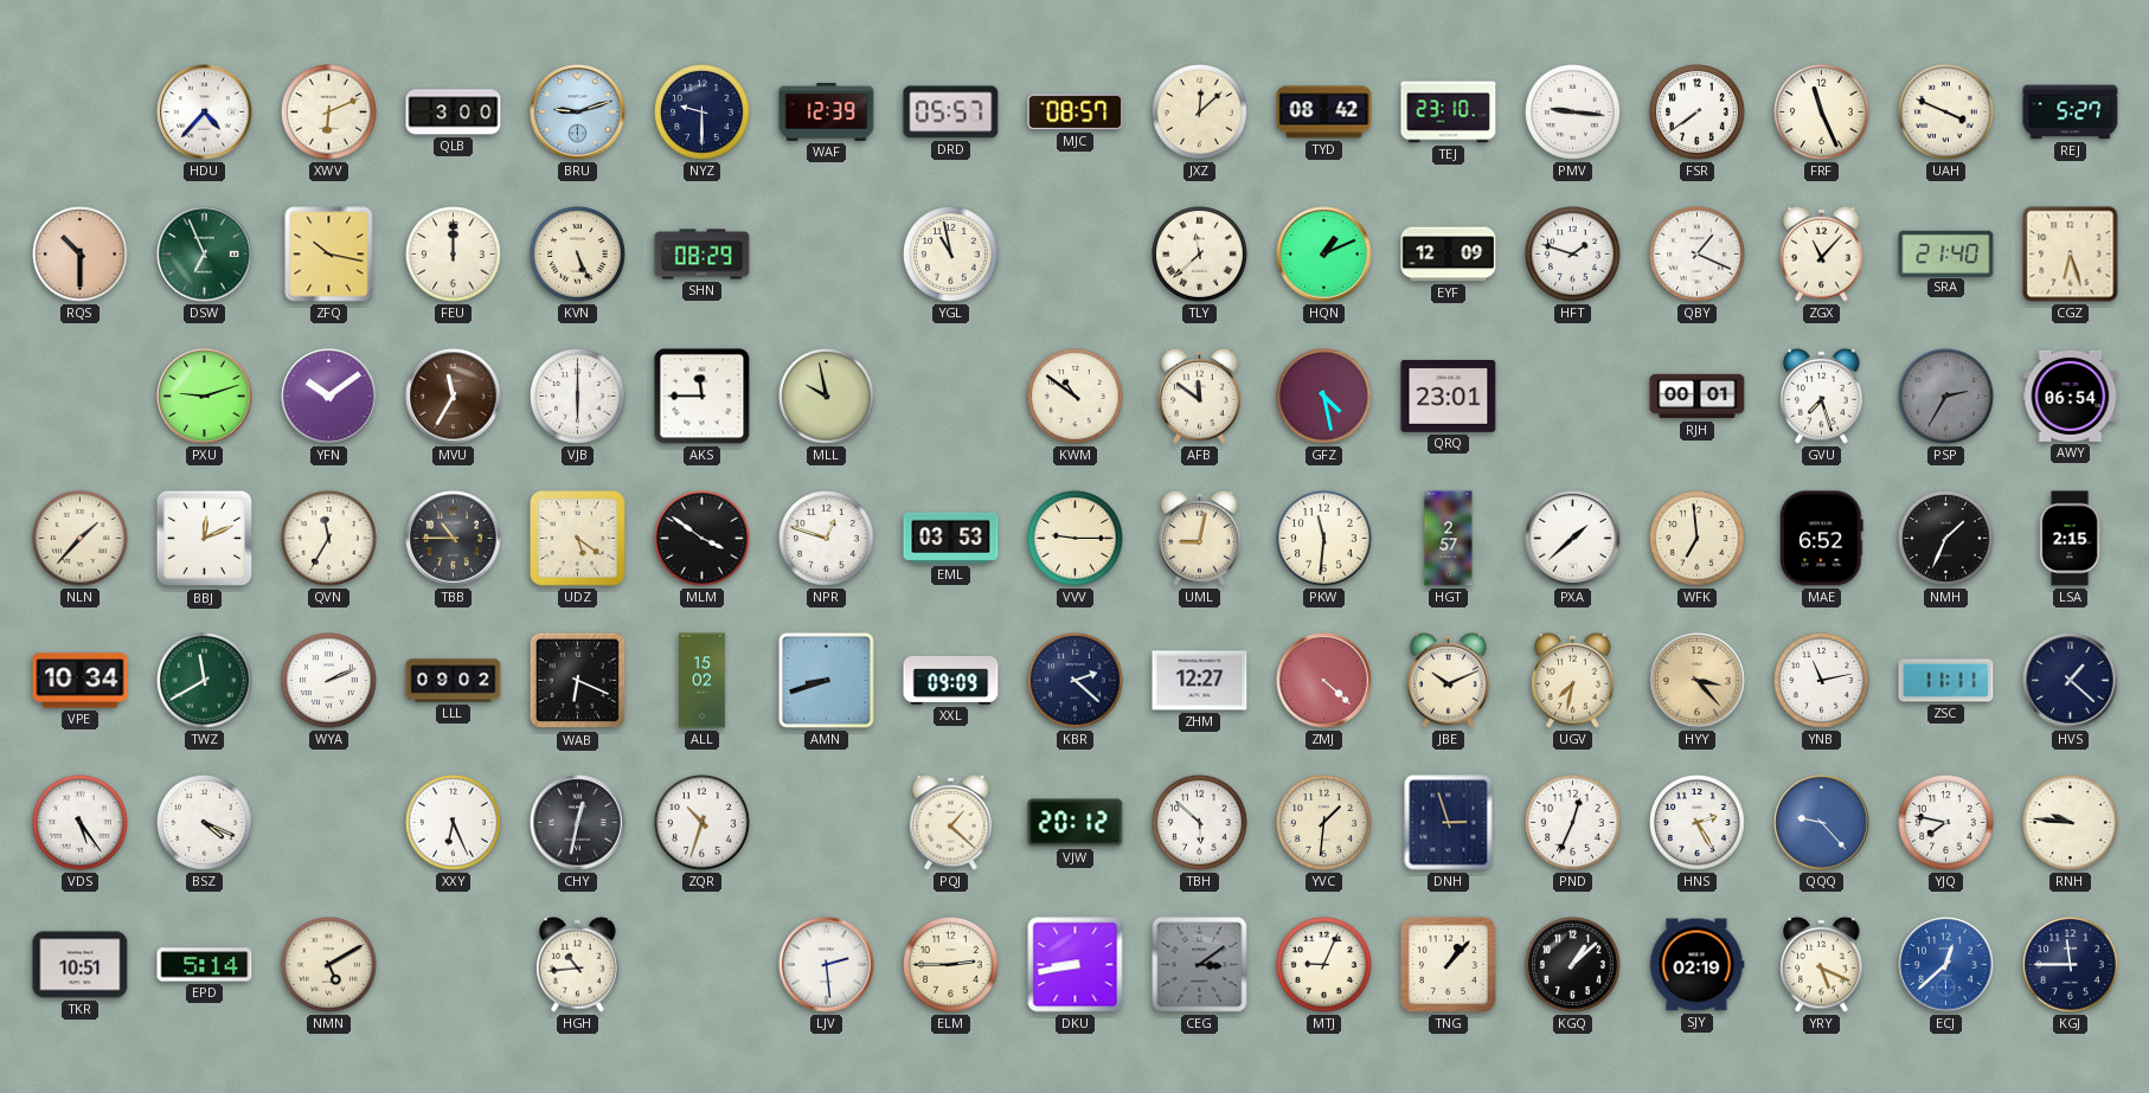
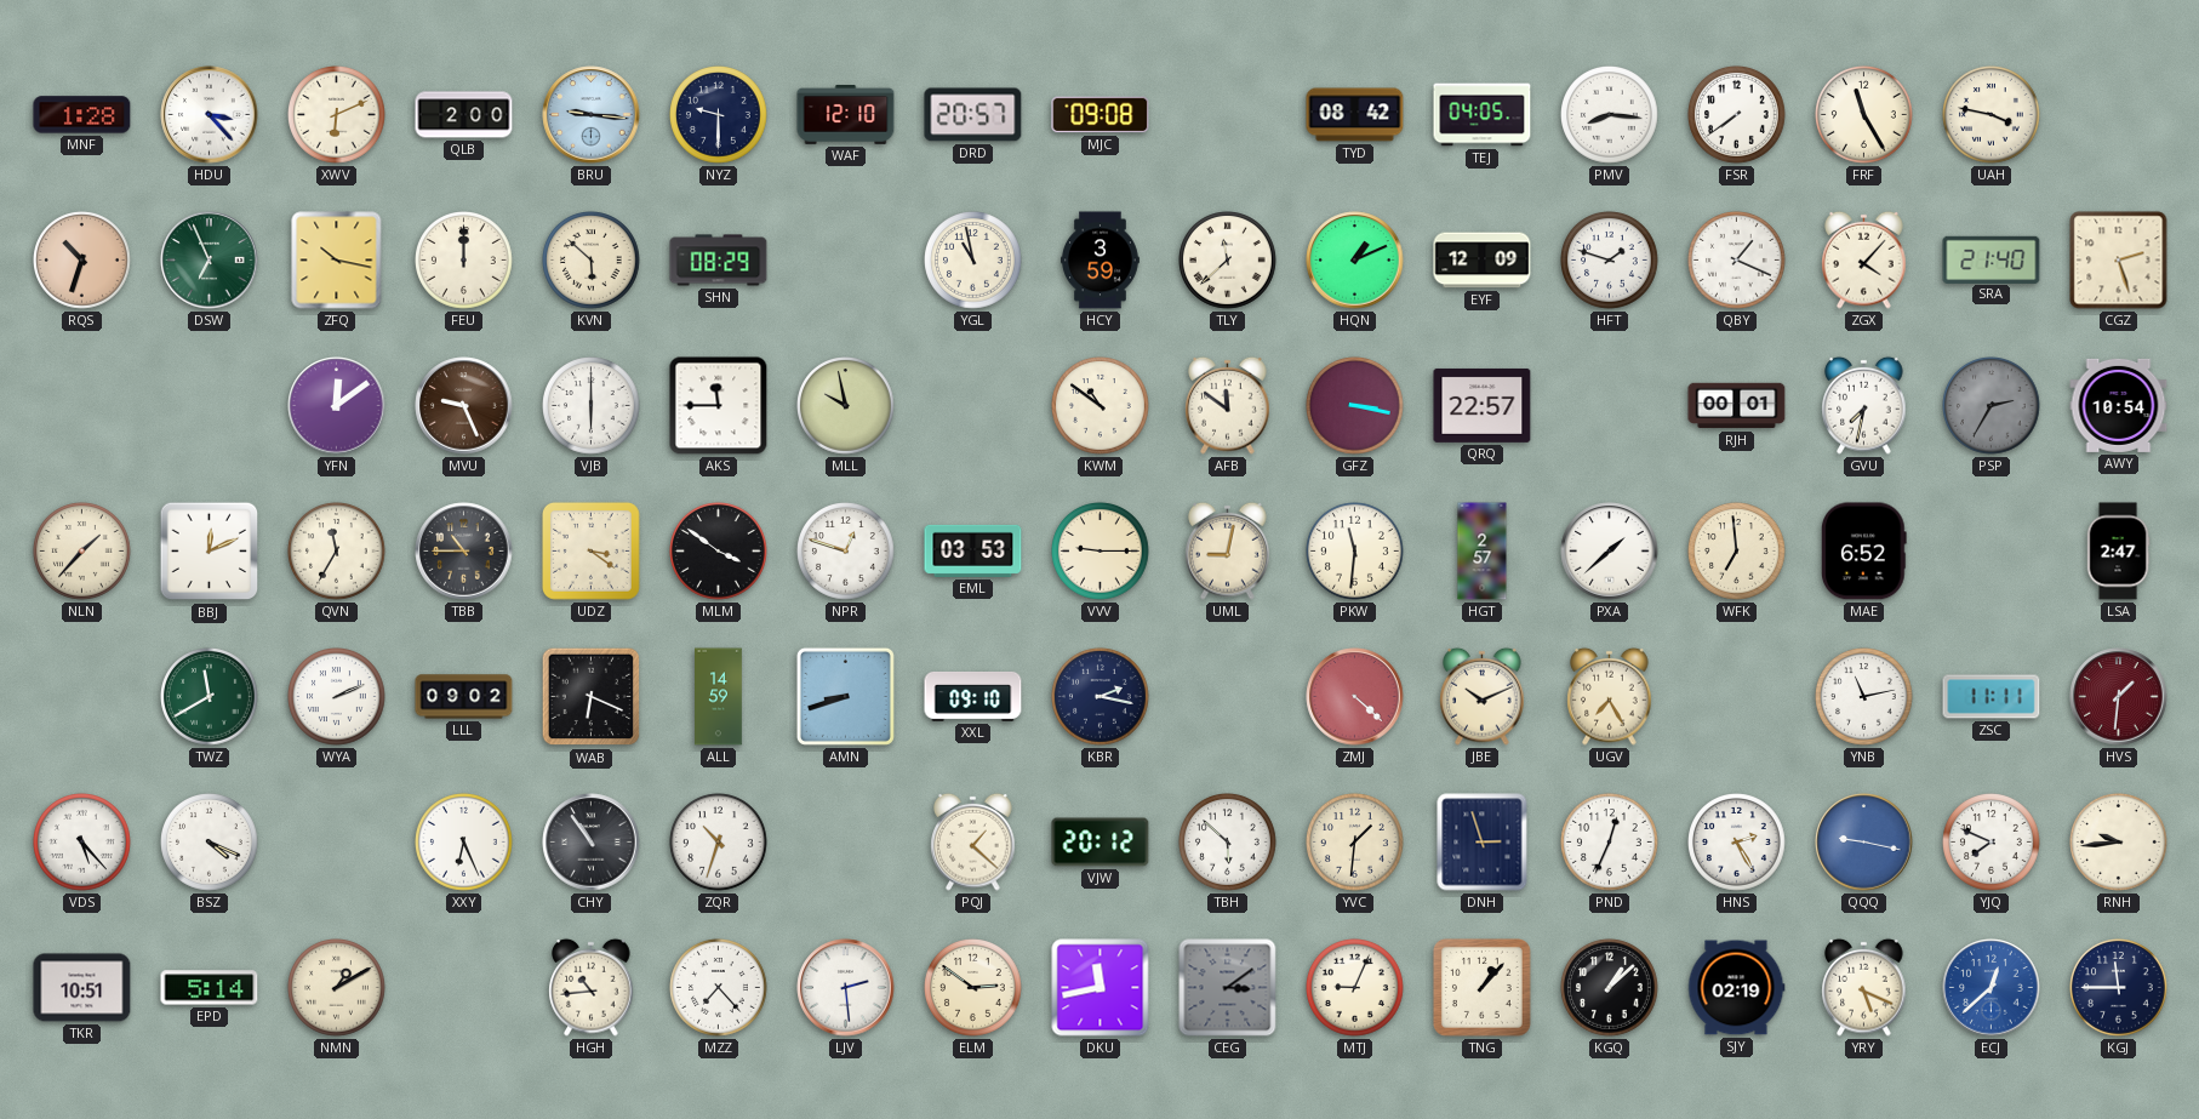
MNF: none -> 1:28 (82, 115)
HDU: 4:37 -> 3:23 (210, 115)
QLB: 3:00 -> 2:00 (464, 115)
BRU: 9:12 -> 9:16 (592, 115)
WAF: 12:39 -> 12:10 (846, 115)
DRD: 05:57 -> 20:57 (973, 115)
MJC: 08:57 -> 09:08 (1101, 115)
JXZ: 12:08 -> none (1200, 112)
TEJ: 23:10 -> 04:05 (1483, 115)
PMV: 9:16 -> 8:16 (1610, 115)
FRF: 11:26 -> 11:25 (1864, 115)
UAH: 3:49 -> 3:47 (1992, 115)
REJ: 5:27 -> none (2071, 112)
RQS: 10:30 -> 10:33 (82, 261)
KVN: 5:26 -> 5:52 (592, 261)
HCY: none -> 3:59 (1099, 261)
ZGX: 11:07 -> 4:07 (1864, 259)
CGZ: 6:27 -> 2:27 (2119, 261)
PXU: 9:12 -> none (205, 397)
YFN: 10:09 -> 12:09 (337, 406)
MVU: 11:35 -> 9:26 (464, 406)
GFZ: 4:28 -> 3:17 (1355, 406)
QRQ: 23:01 -> 22:57 (1483, 405)
GVU: 7:27 -> 7:32 (1864, 405)
AWY: 06:54 -> 10:54 (2119, 405)
UDZ: 5:21 -> 3:21 (590, 550)
NMH: 1:34 -> none (1946, 539)
LSA: 2:15 -> 2:47 (2118, 552)
VPE: 10:34 -> none (81, 681)
ALL: 15:02 -> 14:59 (719, 697)
XXL: 09:09 -> 09:10 (973, 696)
KBR: 2:22 -> 2:17 (1101, 697)
ZHM: 12:27 -> none (1200, 681)
UGV: 7:32 -> 7:25 (1610, 696)
HYY: 3:23 -> none (1698, 681)
HVS: 1:22 -> 1:31 (2119, 697)
HVS dial: navy -> burgundy (2119, 697)
VDS: 5:24 -> 5:23 (82, 843)
CHY: 12:32 -> 10:54 (592, 843)
QQQ: 9:23 -> 9:17 (1864, 843)
YJQ: 7:47 -> 7:49 (1992, 843)
RNH: 9:46 -> 9:44 (2119, 843)
NMN: 5:10 -> 1:10 (337, 988)
MZZ: none -> 7:23 (719, 988)
ELM: 2:45 -> 2:51 (973, 988)
DKU: 8:43 -> 11:43 (1101, 988)
